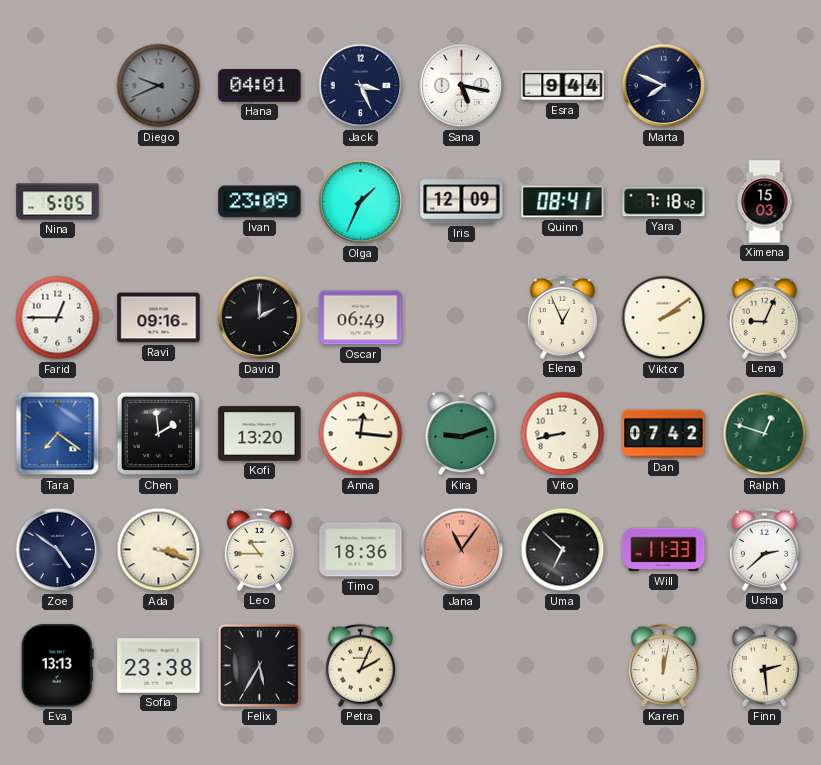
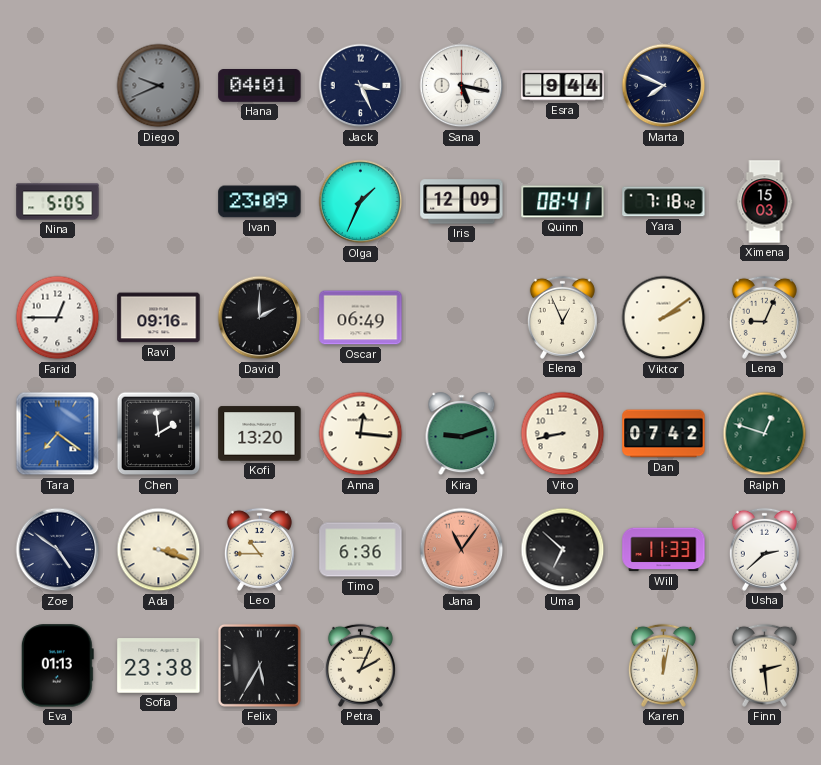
Timo: 18:36 -> 6:36 (361, 550)
Eva: 13:13 -> 01:13 (57, 666)
